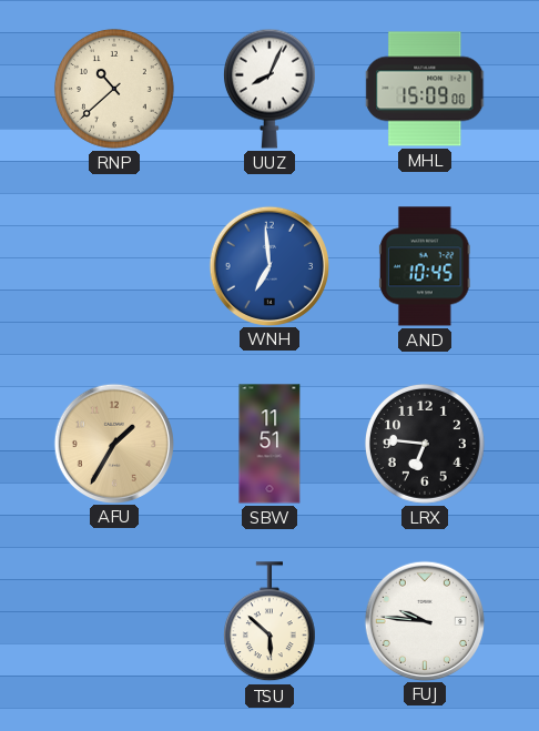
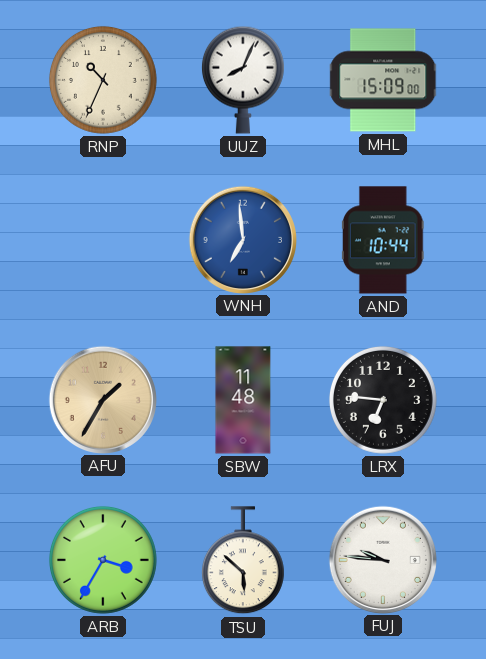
RNP: 10:38 -> 10:34 (103, 80)
AND: 10:45 -> 10:44 (383, 240)
SBW: 11:51 -> 11:48 (243, 400)
ARB: none -> 3:35 (103, 560)
